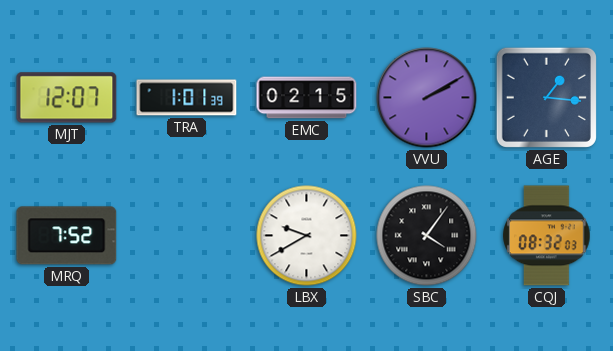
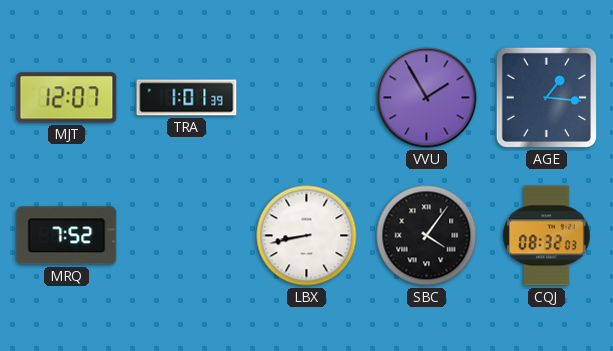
EMC: 02:15 -> none (307, 98)
VVU: 2:10 -> 1:55 (427, 98)
LBX: 9:40 -> 8:43 (307, 236)
